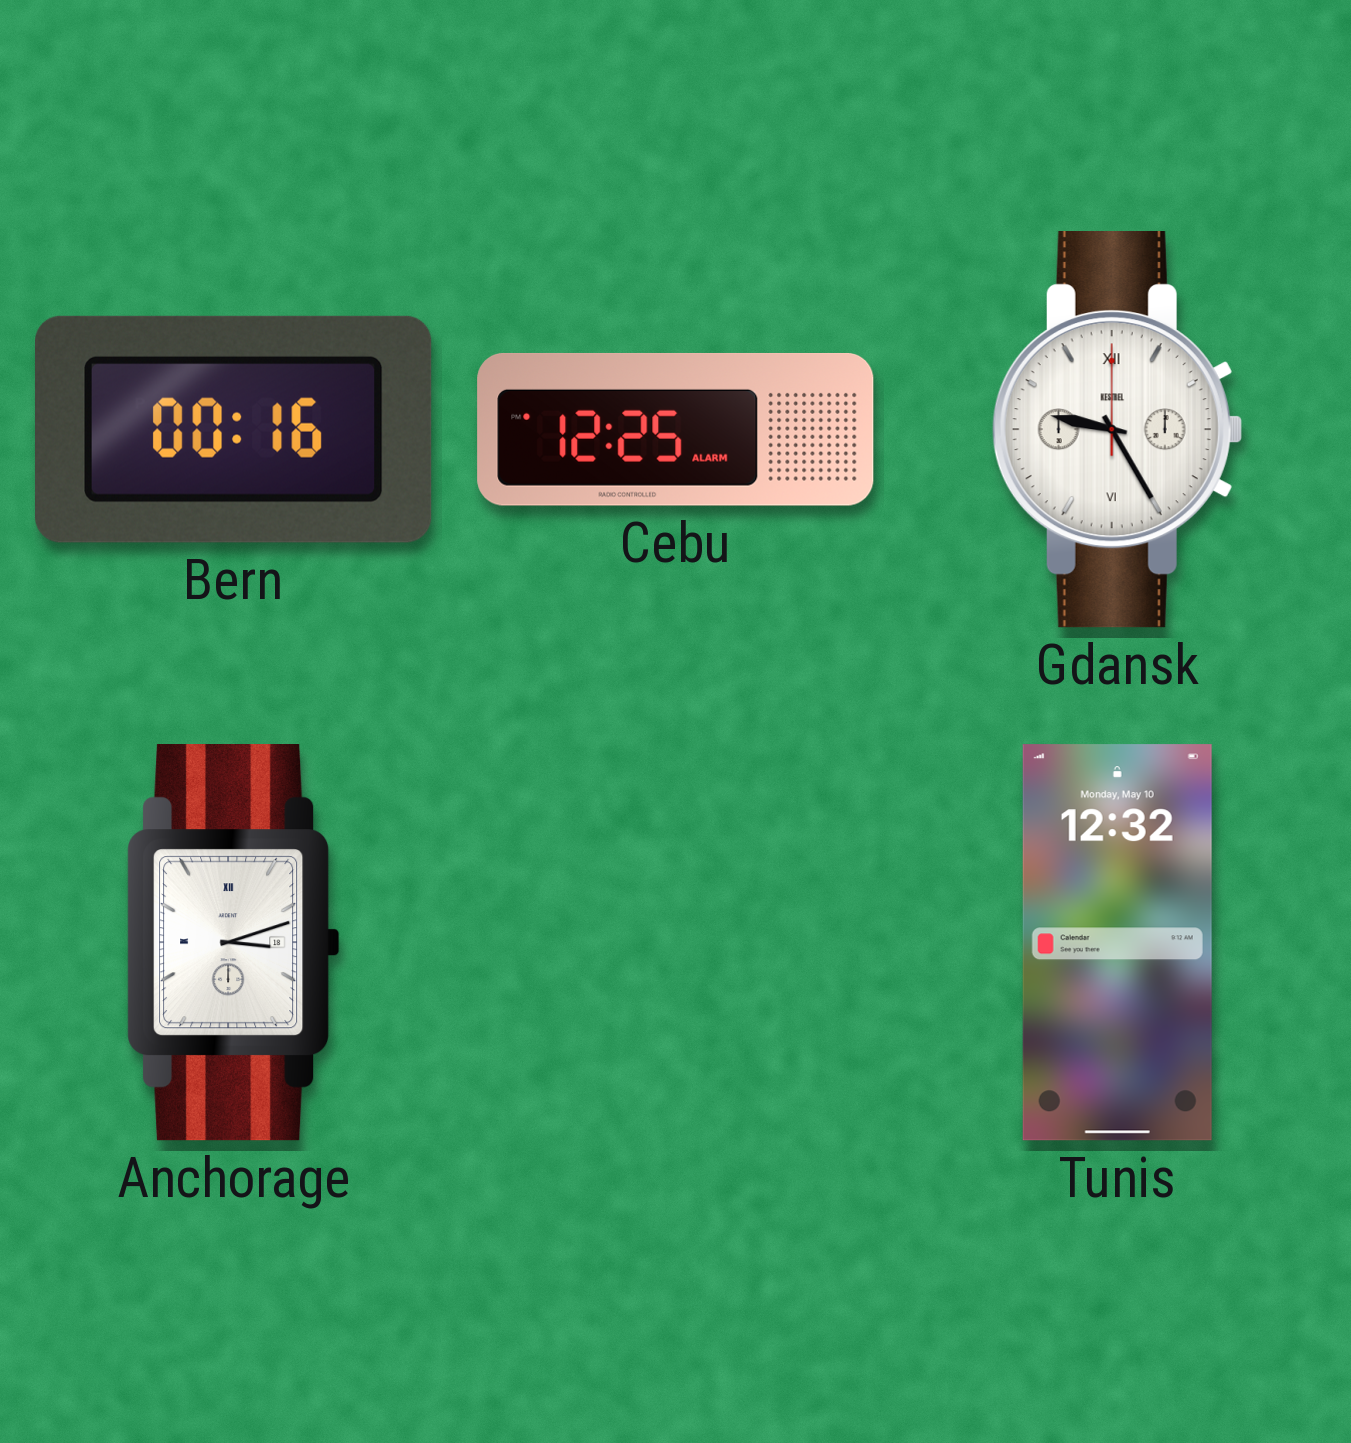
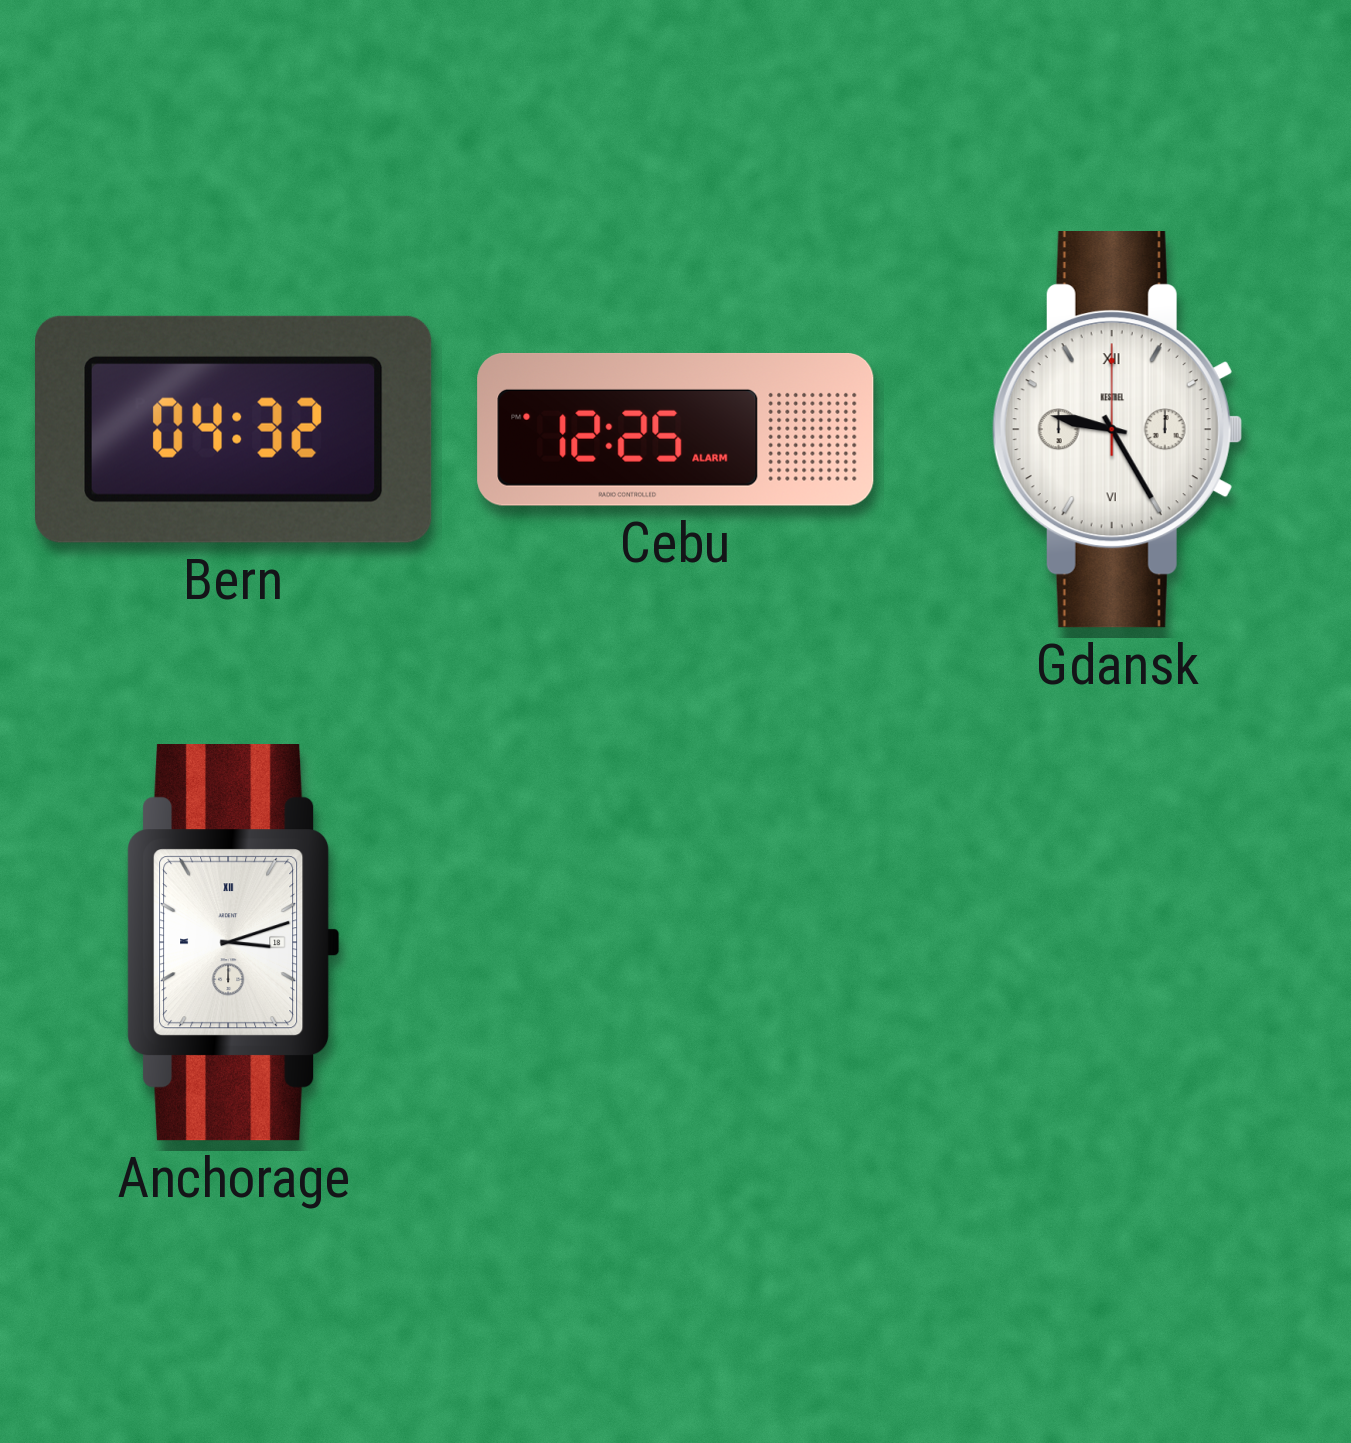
Bern: 00:16 -> 04:32 (234, 429)
Tunis: 12:32 -> none (1117, 943)
